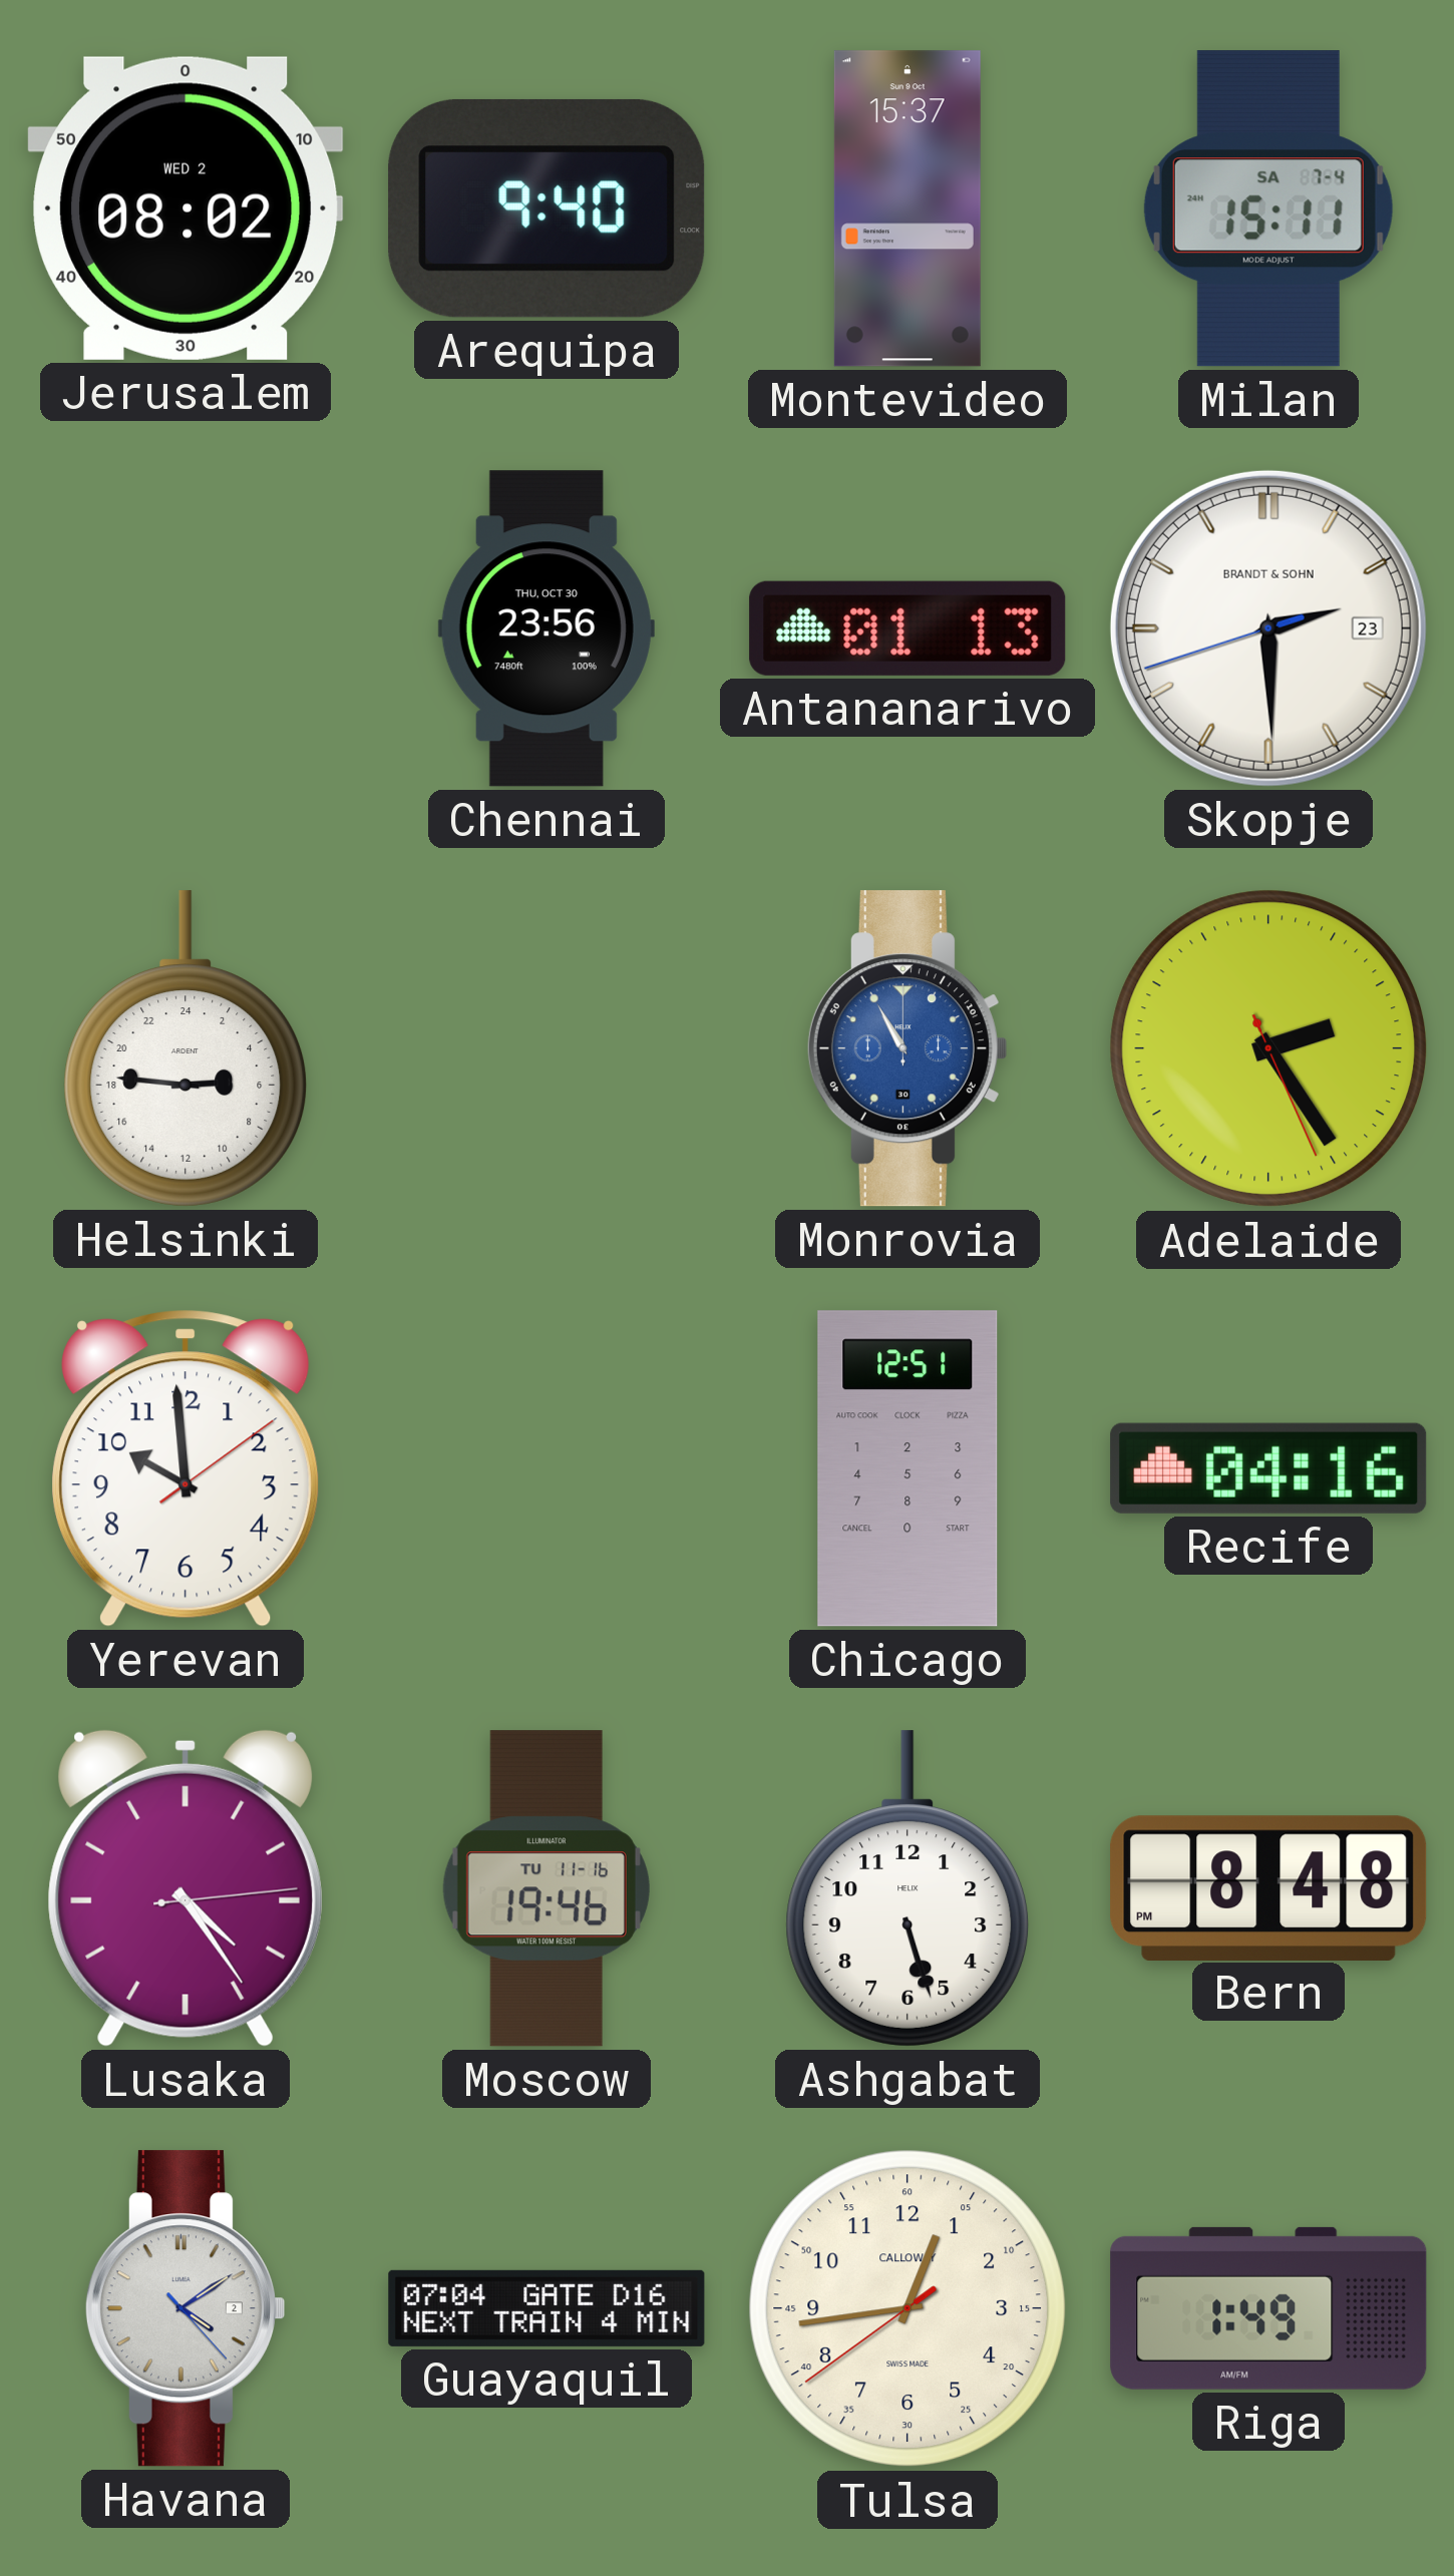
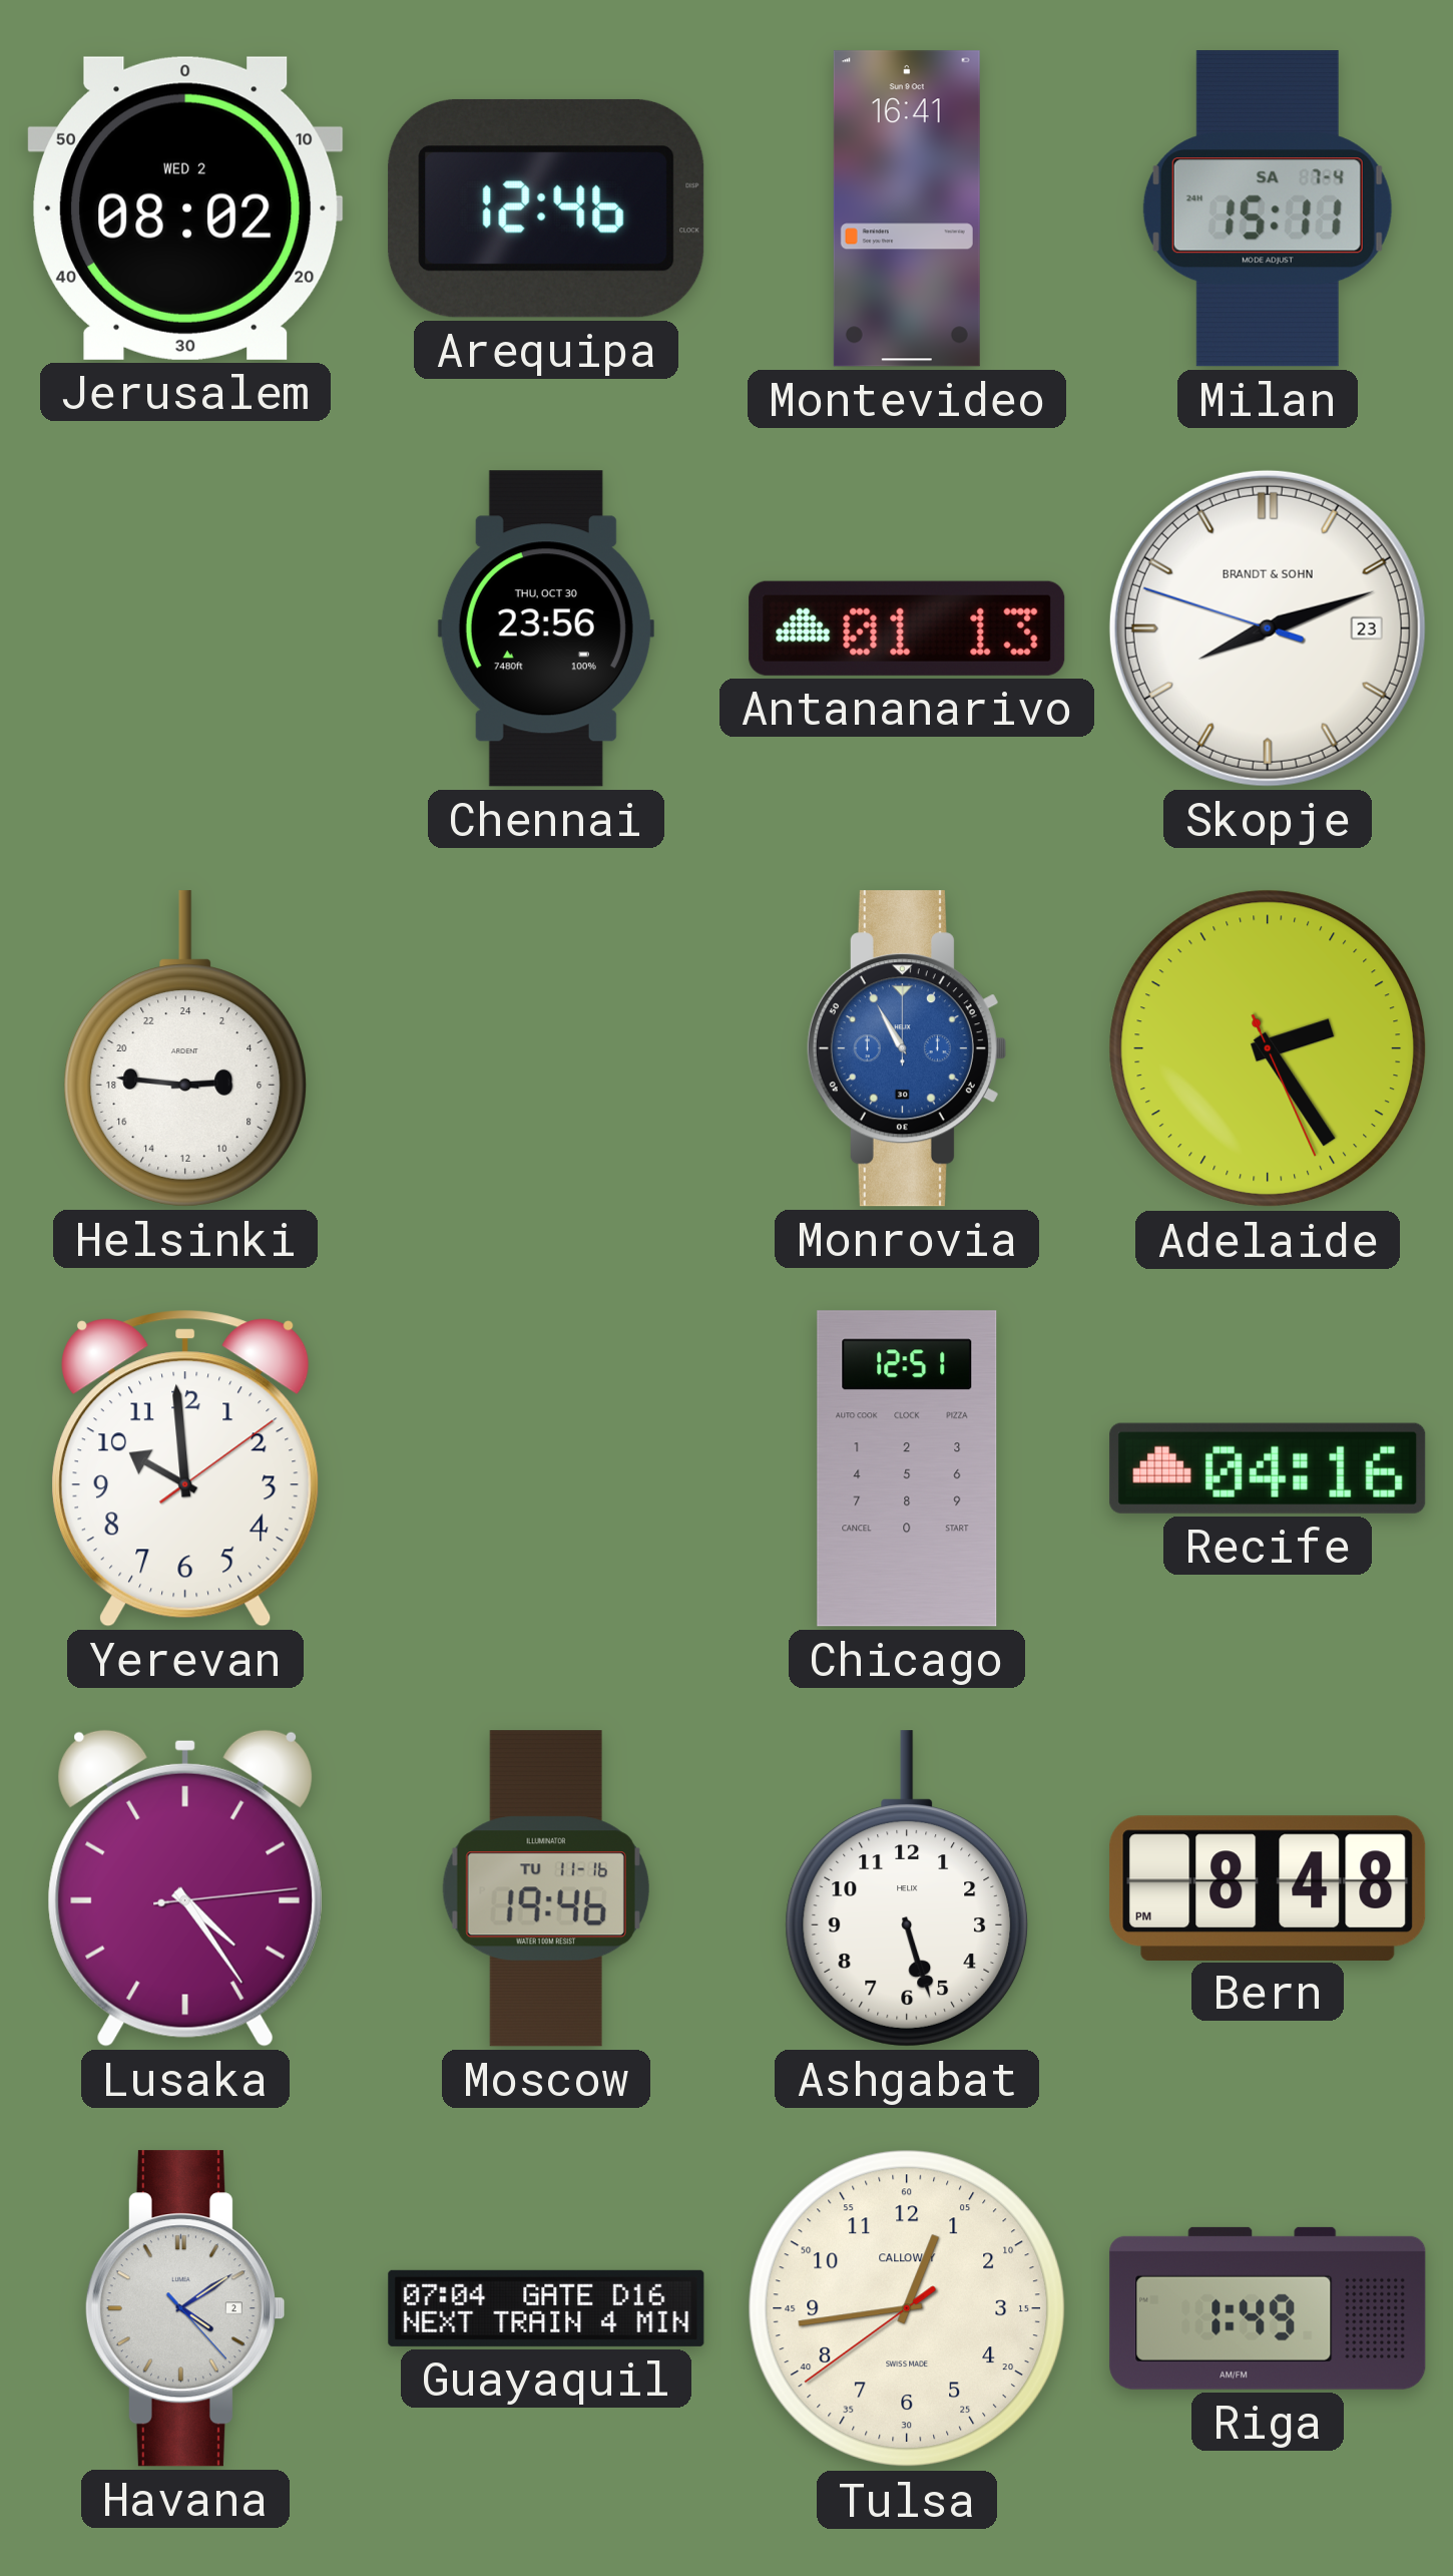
Arequipa: 9:40 -> 12:46 (546, 208)
Montevideo: 15:37 -> 16:41 (907, 208)
Skopje: 2:29 -> 8:11 (1268, 628)
